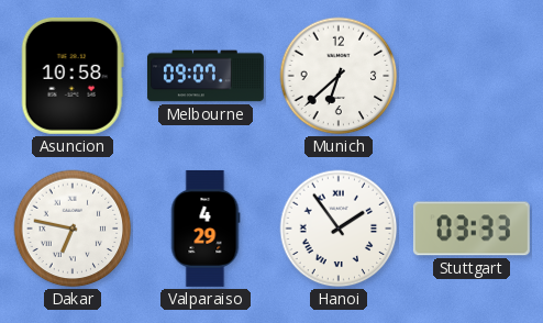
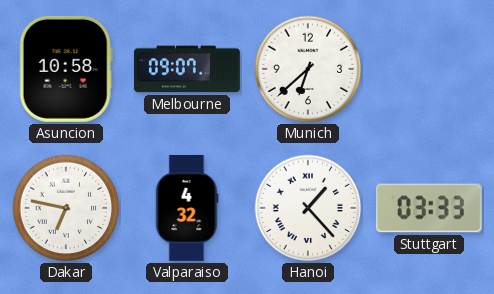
Valparaiso: 4:29 -> 4:32 (187, 208)
Hanoi: 1:54 -> 1:23 (308, 208)
